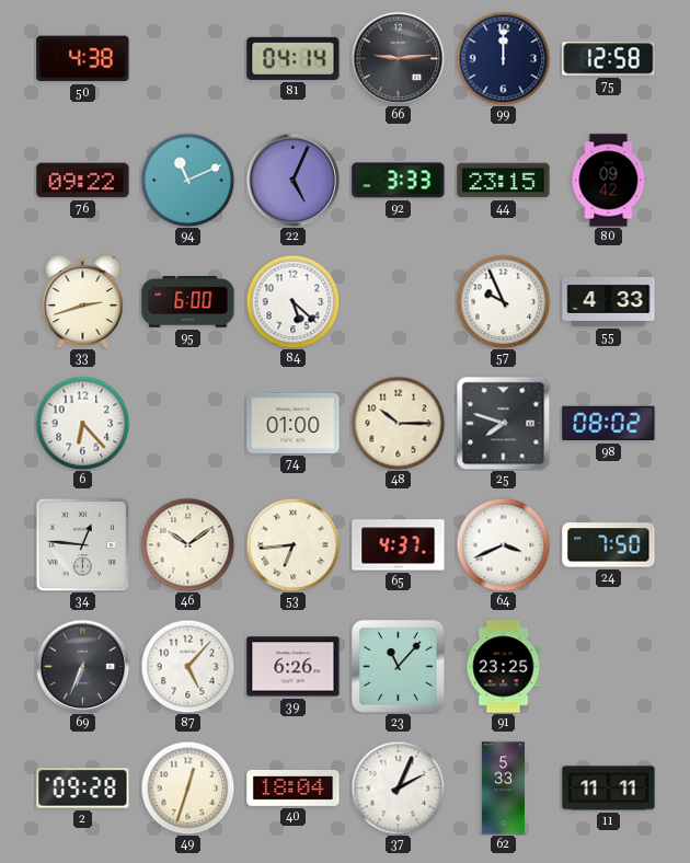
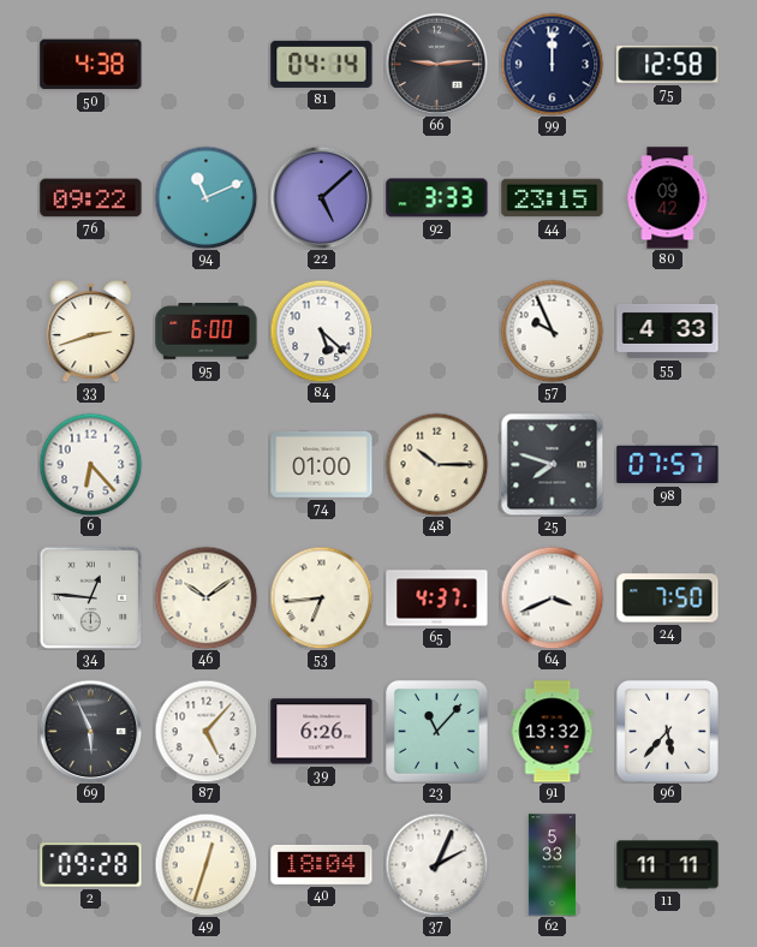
22: 5:04 -> 5:08 (321, 197)
98: 08:02 -> 07:57 (668, 465)
69: 6:34 -> 5:56 (90, 731)
91: 23:25 -> 13:32 (553, 732)
96: none -> 5:37 (668, 732)
